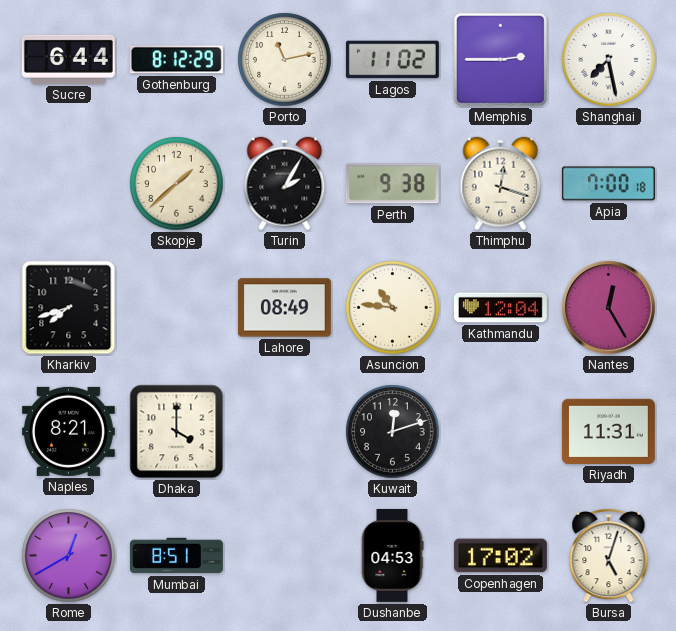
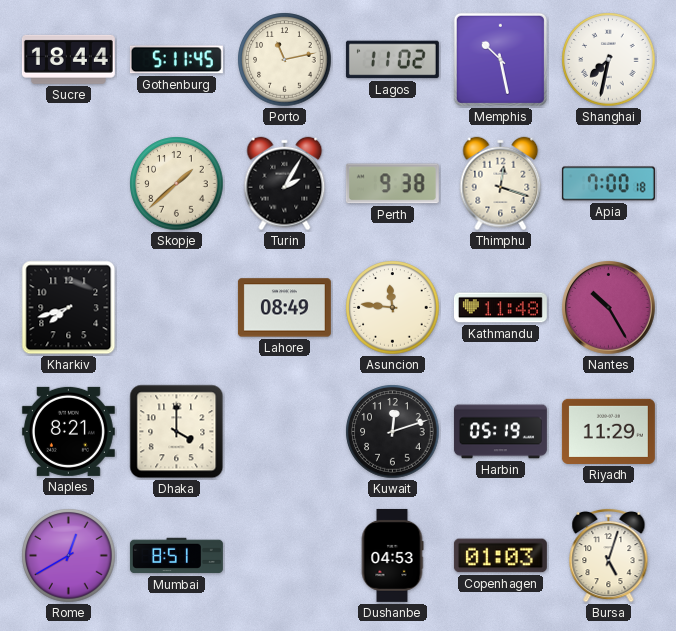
Sucre: 6:44 -> 18:44 (68, 59)
Gothenburg: 8:12 -> 5:11 (176, 60)
Memphis: 2:45 -> 10:28 (500, 59)
Shanghai: 7:28 -> 7:32 (609, 60)
Asuncion: 10:46 -> 11:46 (393, 308)
Kathmandu: 12:04 -> 11:48 (500, 308)
Nantes: 12:25 -> 10:25 (609, 308)
Harbin: none -> 05:19 (500, 432)
Riyadh: 11:31 -> 11:29 (608, 431)
Copenhagen: 17:02 -> 01:03 (500, 556)
